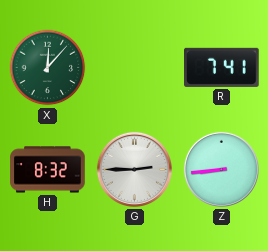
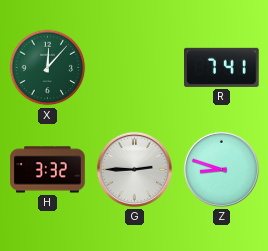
H: 8:32 -> 3:32 (48, 170)
Z: 8:44 -> 8:48 (221, 169)
